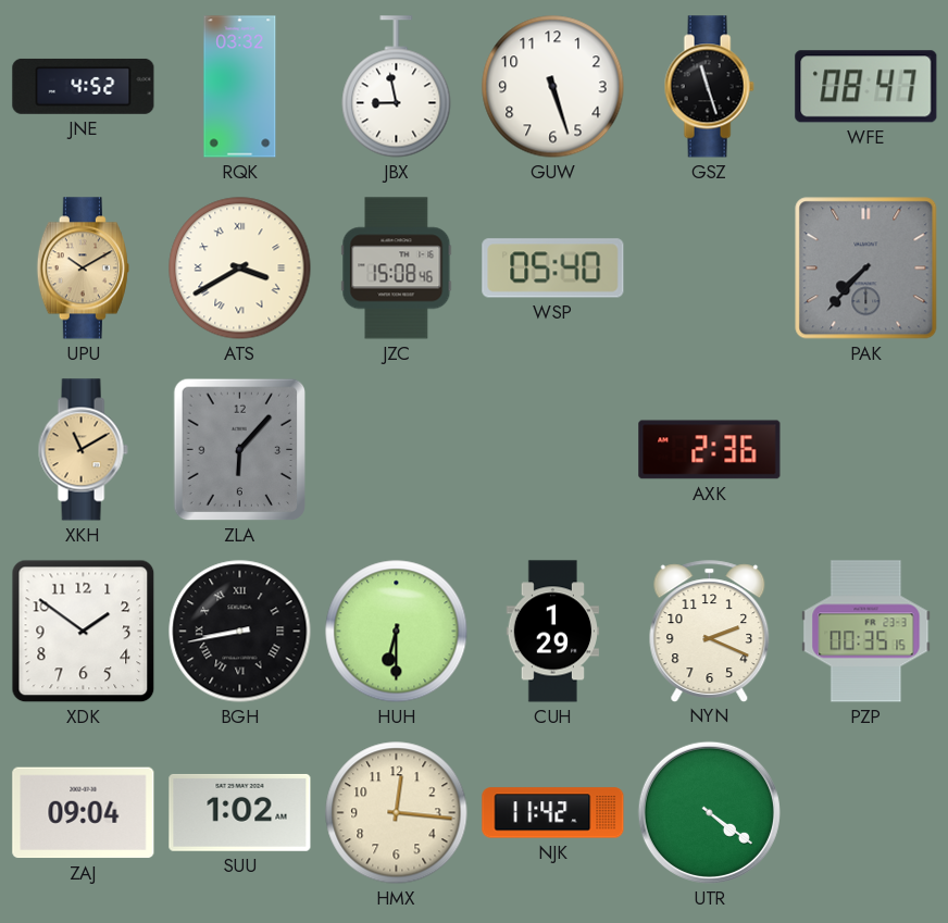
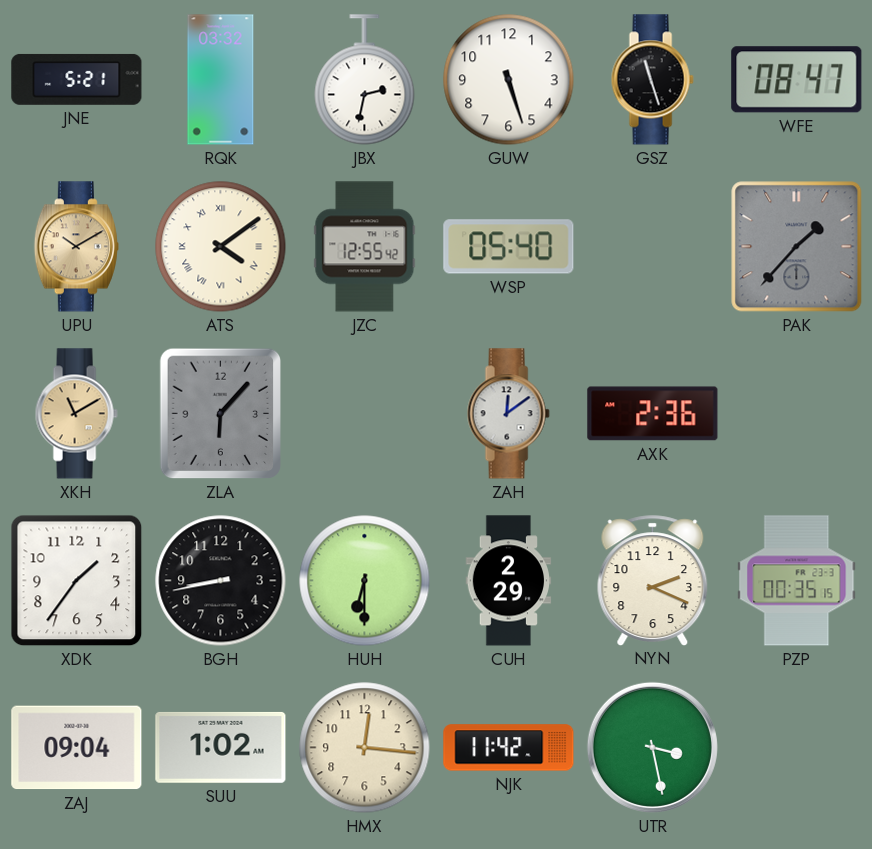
JNE: 4:52 -> 5:21 (77, 79)
JBX: 8:58 -> 2:32 (365, 80)
ATS: 3:40 -> 4:09 (221, 247)
JZC: 15:08 -> 12:55 (365, 247)
PAK: 7:37 -> 1:37 (797, 247)
ZAH: none -> 12:09 (508, 414)
XDK: 1:51 -> 1:36 (77, 581)
BGH numerals: Roman -> Arabic (221, 581)
CUH: 1:29 -> 2:29 (509, 581)
UTR: 4:21 -> 3:28 (652, 747)
